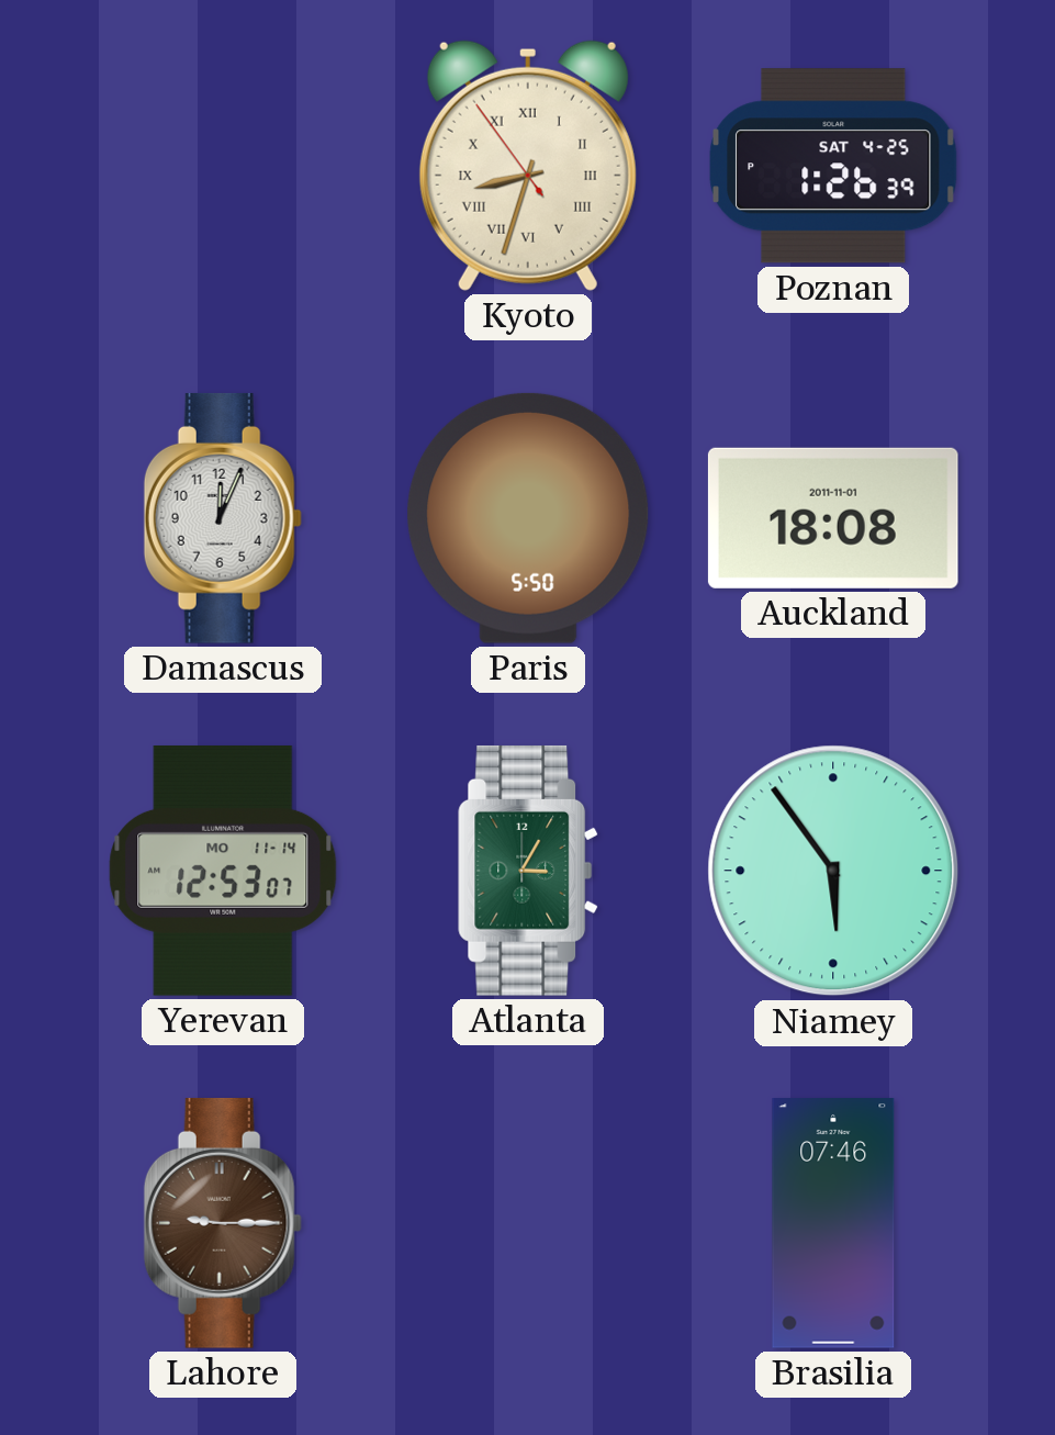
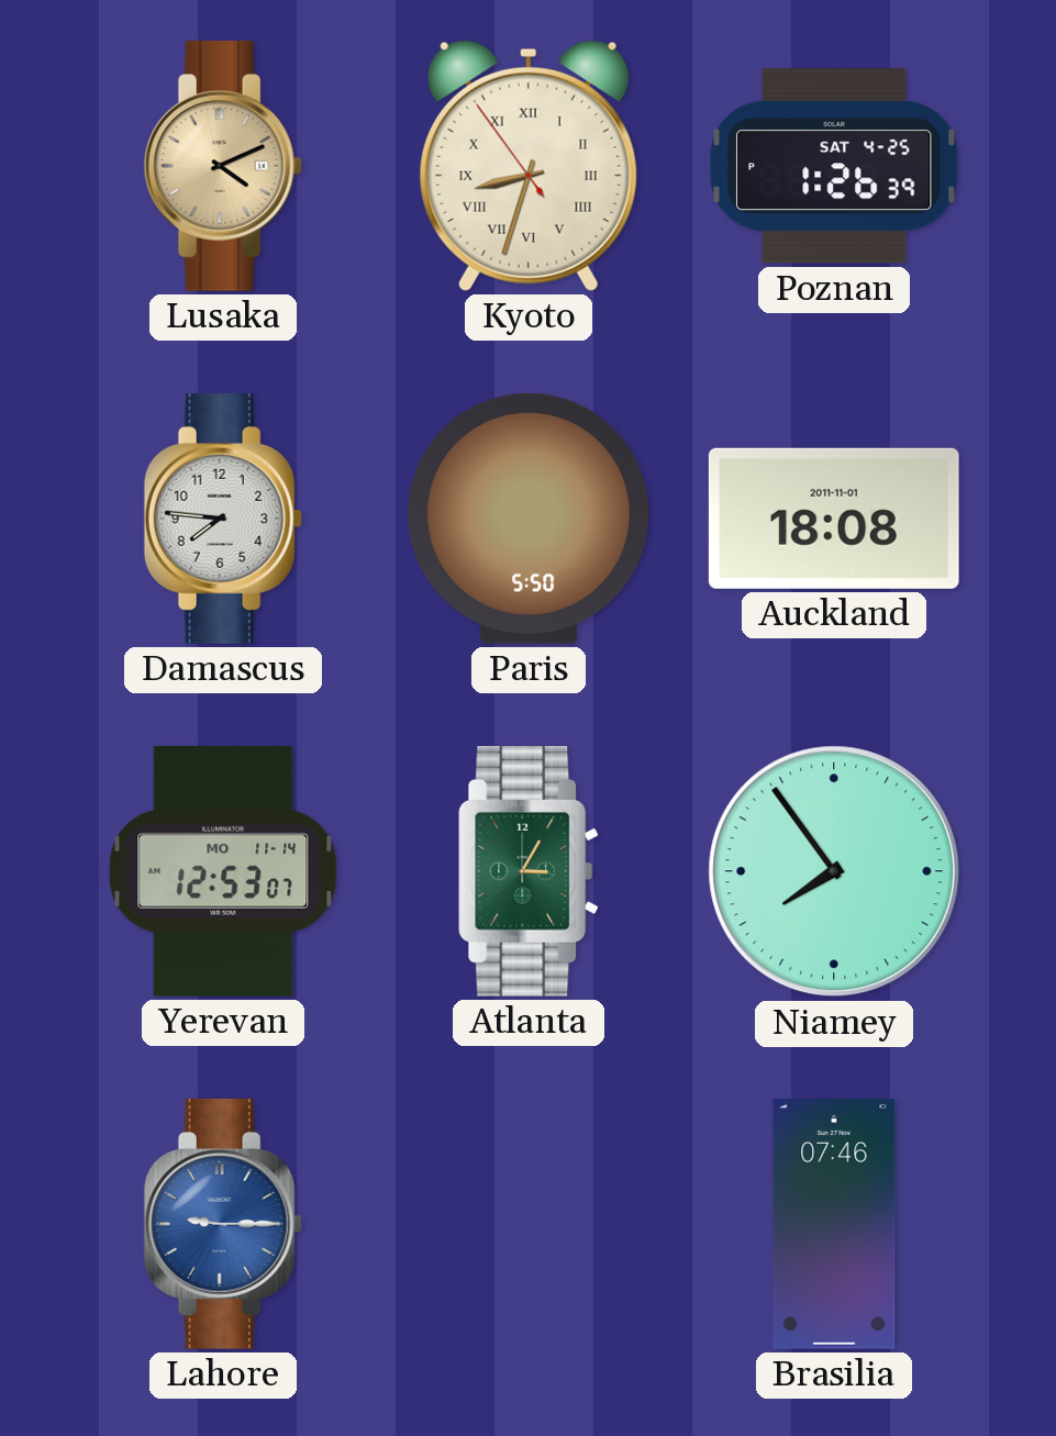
Lusaka: none -> 4:11 (223, 166)
Damascus: 12:04 -> 7:46 (223, 519)
Niamey: 5:54 -> 7:54 (834, 871)
Lahore dial: brown -> blue (223, 1224)
